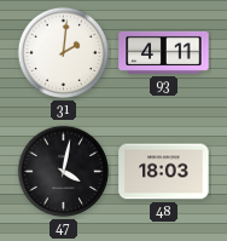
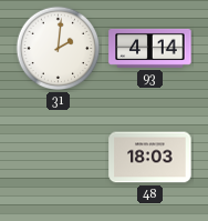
93: 4:11 -> 4:14 (150, 48)
47: 4:02 -> none (64, 172)
